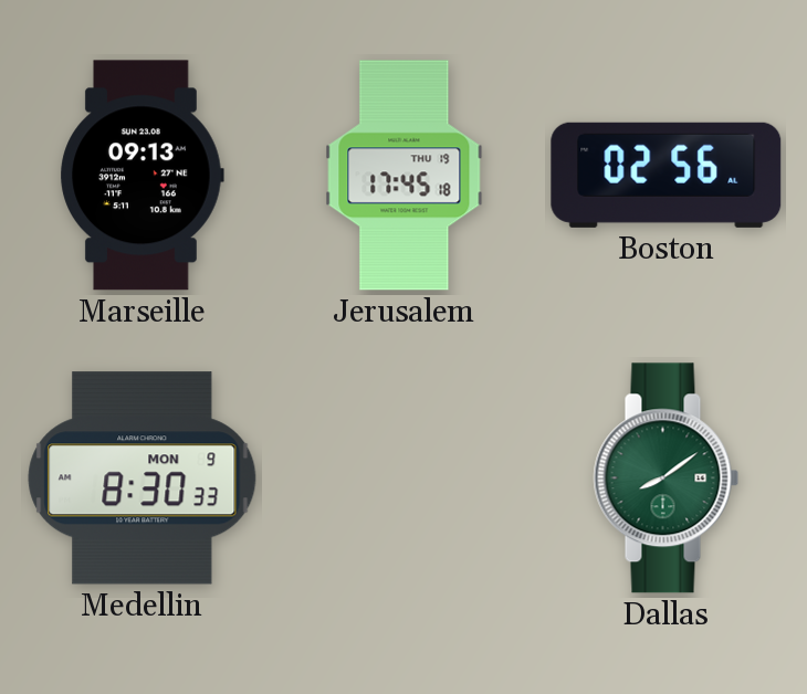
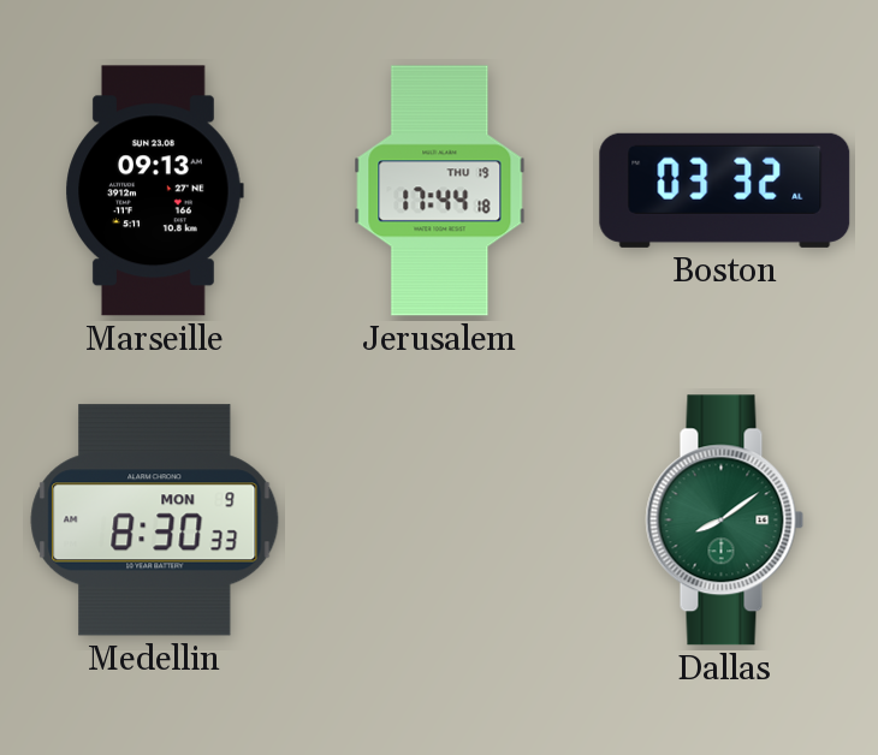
Jerusalem: 17:45 -> 17:44 (440, 191)
Boston: 02:56 -> 03:32 (725, 190)
